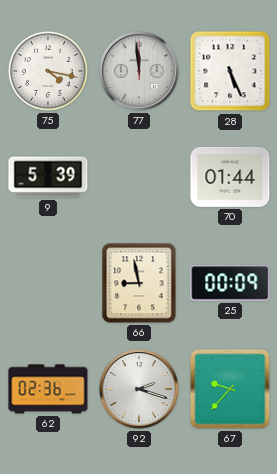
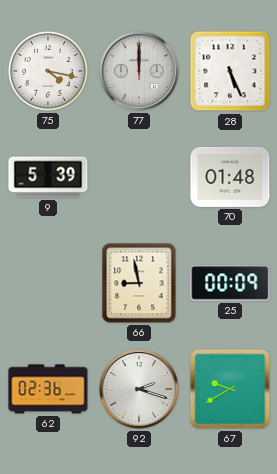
77: 11:59 -> 12:00 (139, 71)
70: 01:44 -> 01:48 (230, 177)
67: 9:37 -> 9:40 (230, 389)
